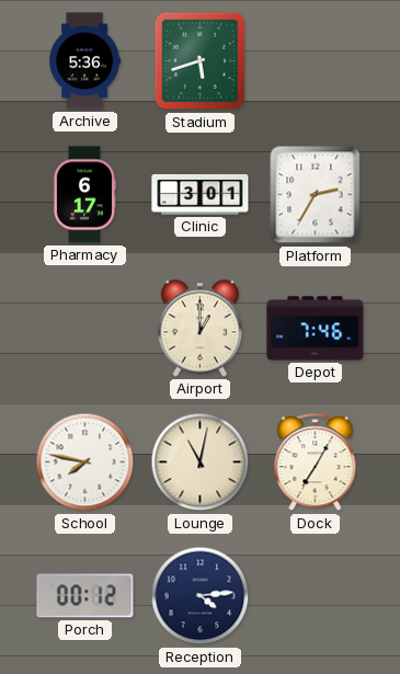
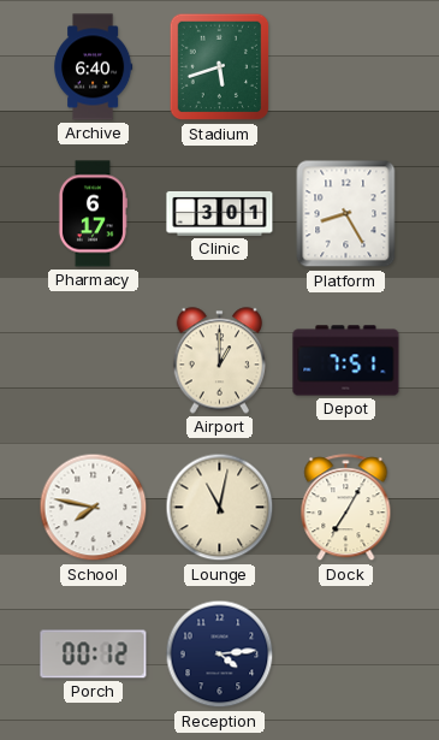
Archive: 5:36 -> 6:40 (94, 67)
Platform: 2:35 -> 8:25 (346, 214)
Depot: 7:46 -> 7:51 (346, 361)
